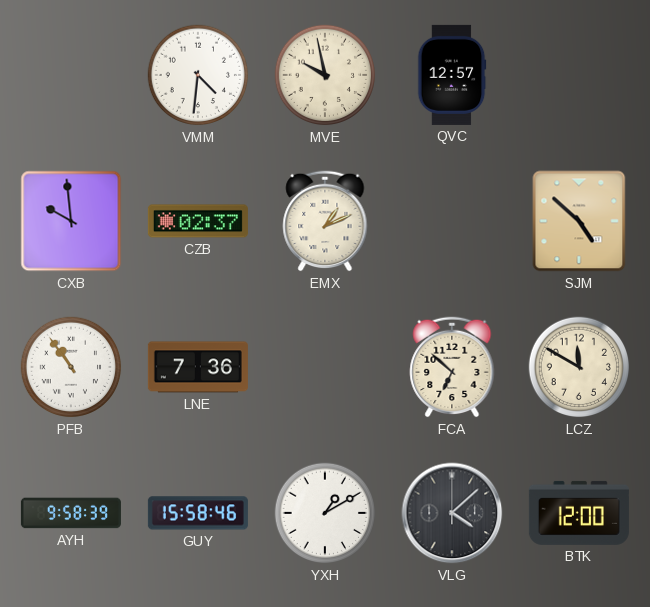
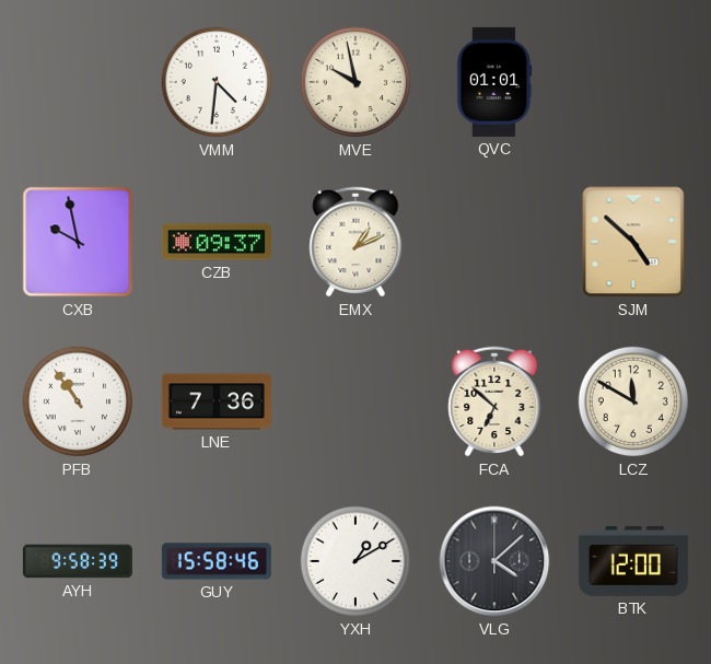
QVC: 12:57 -> 01:01 (494, 82)
CXB: 9:59 -> 9:58 (78, 242)
CZB: 02:37 -> 09:37 (217, 242)
